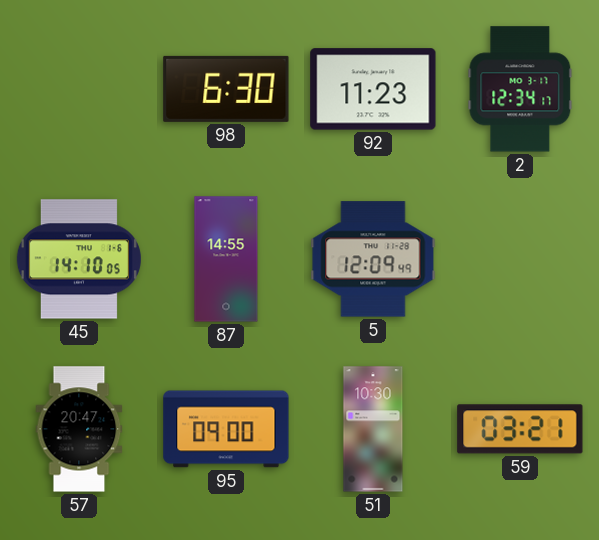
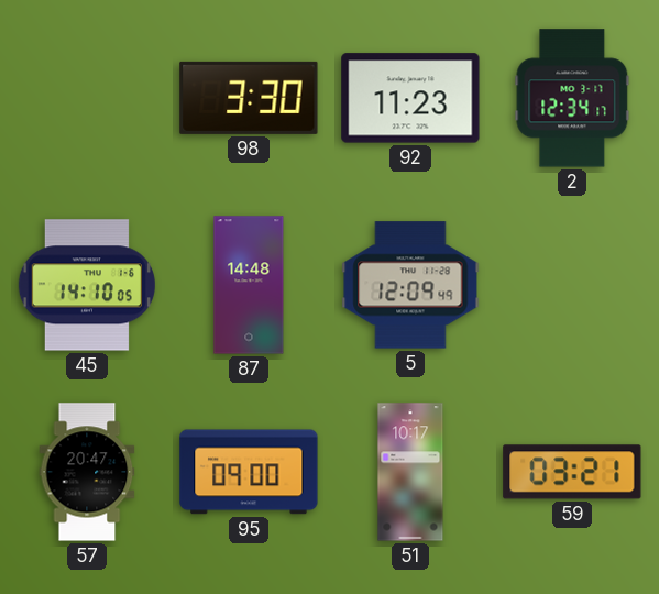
98: 6:30 -> 3:30 (249, 98)
87: 14:55 -> 14:48 (249, 285)
51: 10:30 -> 10:17 (410, 472)
